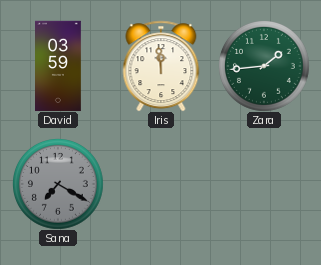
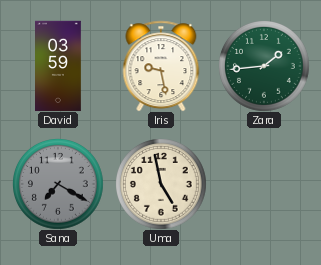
Iris: 11:59 -> 9:28 (161, 66)
Uma: none -> 4:58 (161, 184)
